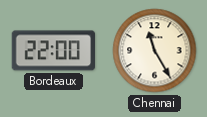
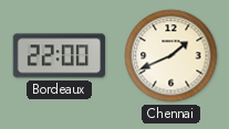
Chennai: 11:25 -> 1:41 (171, 56)
